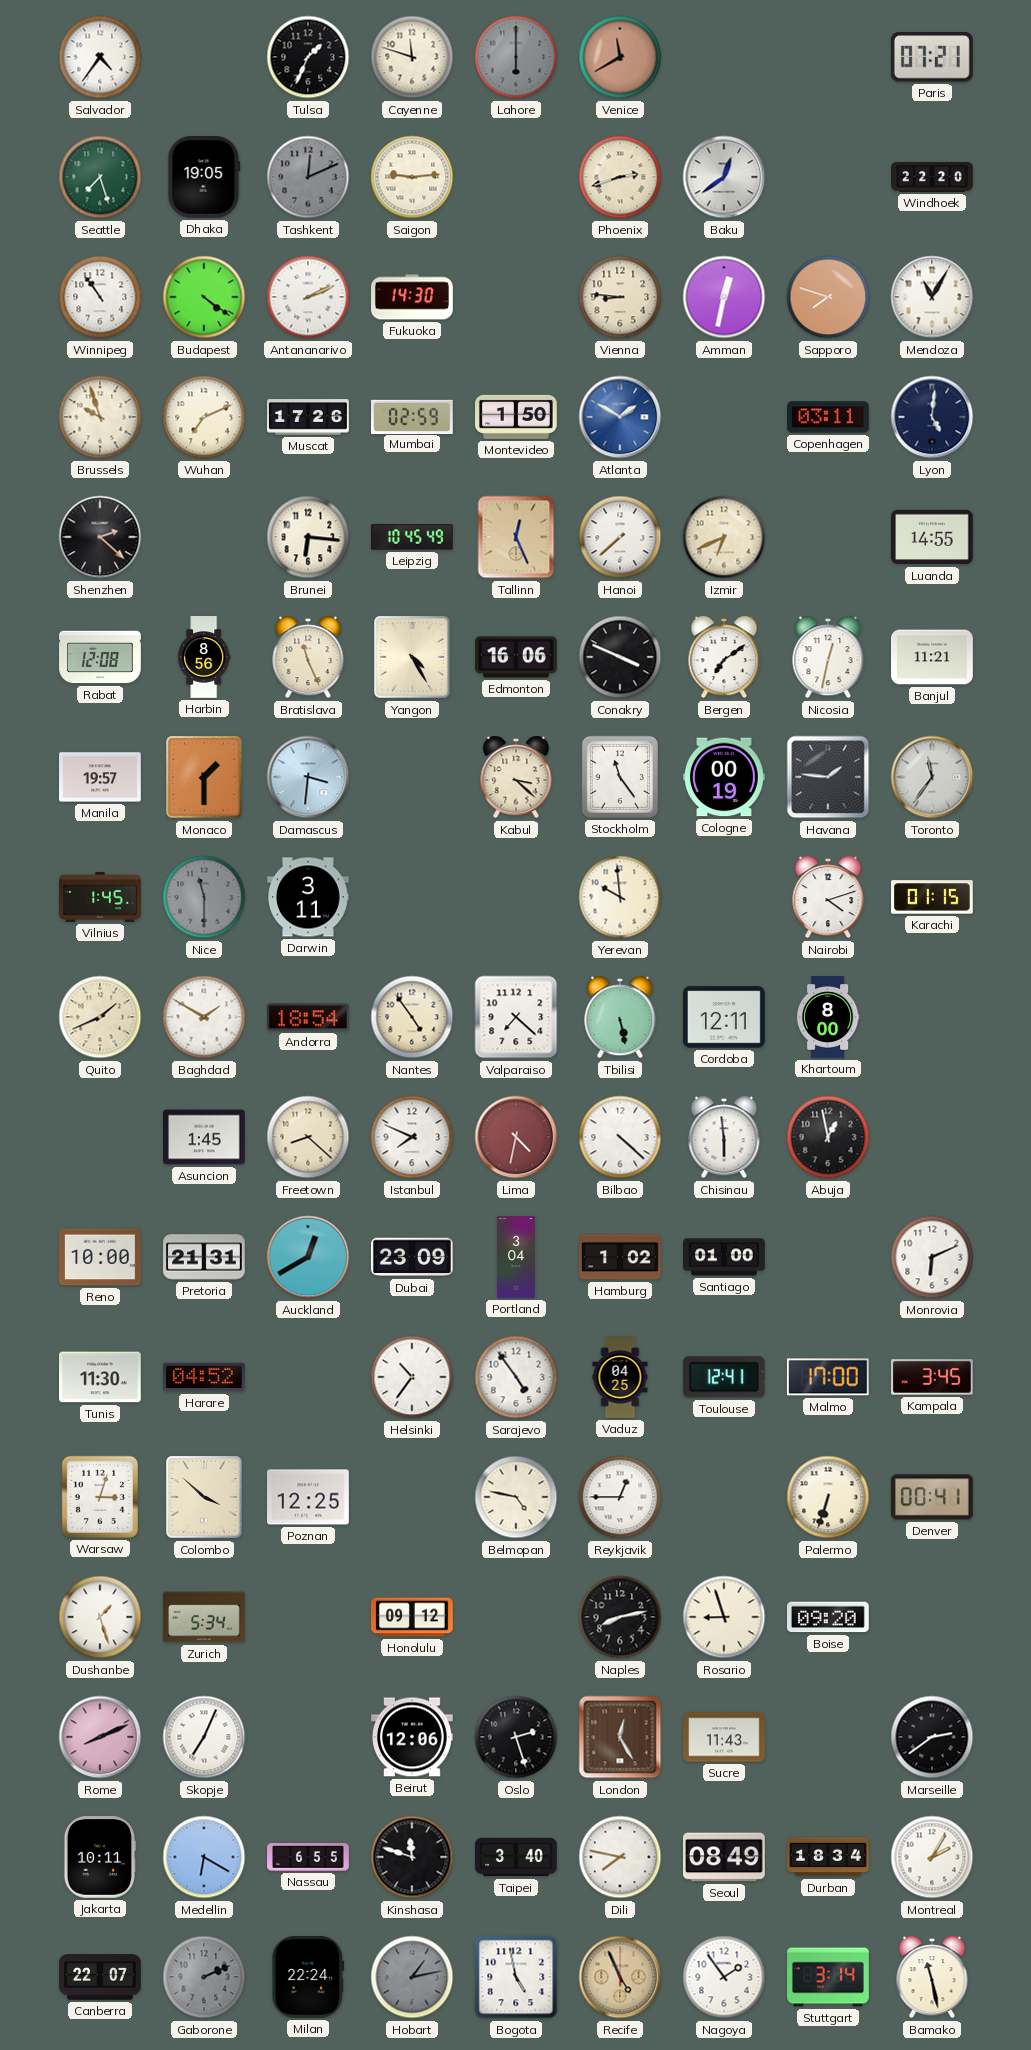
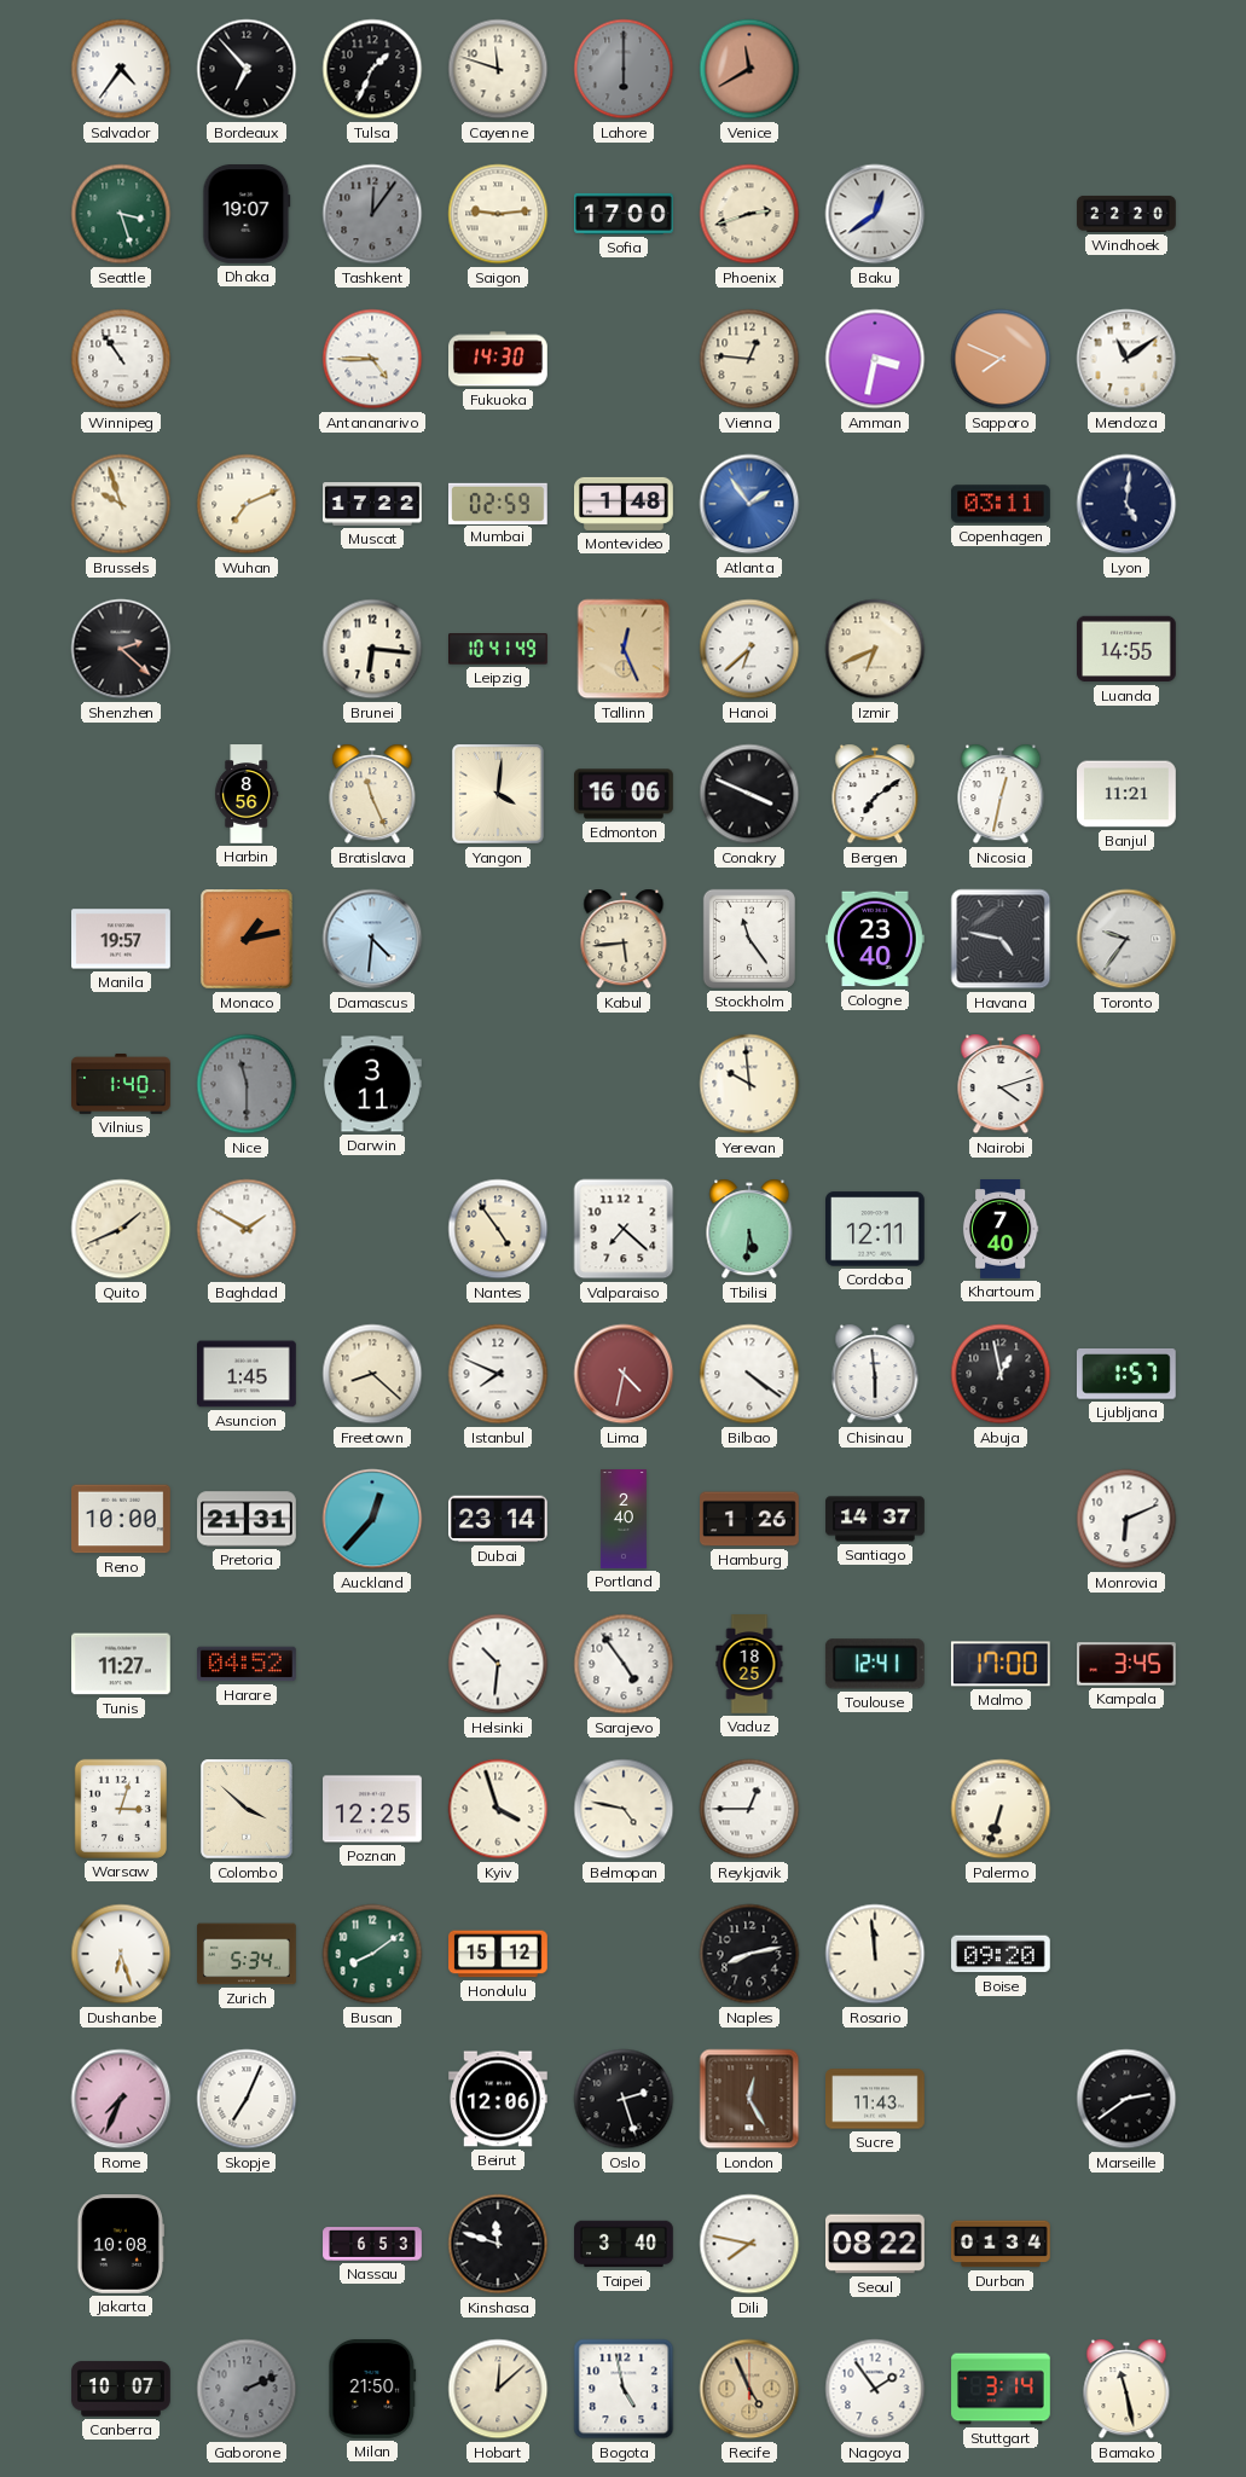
Bordeaux: none -> 6:53 (247, 69)
Paris: 07:21 -> none (932, 57)
Seattle: 7:27 -> 3:27 (121, 214)
Dhaka: 19:05 -> 19:07 (247, 215)
Tashkent: 12:11 -> 12:06 (372, 214)
Sofia: none -> 17:00 (625, 214)
Budapest: 4:21 -> none (204, 297)
Antananarivo: 2:11 -> 4:45 (372, 359)
Vienna: 8:46 -> 12:46 (749, 359)
Amman: 12:32 -> 3:32 (875, 359)
Sapporo: 7:48 -> 7:49 (1001, 359)
Mendoza: 11:05 -> 11:09 (1126, 359)
Muscat: 17:26 -> 17:22 (373, 504)
Montevideo: 1:50 -> 1:48 (624, 504)
Atlanta: 1:50 -> 1:54 (749, 504)
Leipzig: 10:45 -> 10:41 (499, 649)
Hanoi: 7:38 -> 6:38 (749, 649)
Rabat: 12:08 -> none (100, 657)
Yangon: 4:25 -> 4:01 (498, 794)
Monaco: 1:30 -> 1:13 (247, 939)
Damascus: 3:31 -> 4:31 (372, 939)
Kabul: 3:22 -> 5:44 (624, 939)
Cologne: 00:19 -> 23:40 (876, 939)
Havana: 1:46 -> 4:47 (1001, 939)
Toronto: 11:36 -> 9:36 (1126, 939)
Vilnius: 1:45 -> 1:40 (121, 1084)
Karachi: 01:15 -> none (933, 897)
Andorra: 18:54 -> none (309, 1017)
Tbilisi: 5:28 -> 5:31 (749, 1229)
Khartoum: 8:00 -> 7:40 (1001, 1229)
Bilbao: 4:22 -> 4:21 (749, 1374)
Ljubljana: none -> 1:57 (1126, 1375)
Auckland: 12:40 -> 12:37 (372, 1519)
Dubai: 23:09 -> 23:14 (499, 1519)
Portland: 3:04 -> 2:40 (624, 1519)
Hamburg: 1:02 -> 1:26 (749, 1519)
Santiago: 01:00 -> 14:37 (875, 1519)
Tunis: 11:30 -> 11:27 (122, 1664)
Helsinki: 10:36 -> 10:31 (498, 1664)
Vaduz: 04:25 -> 18:25 (749, 1664)
Kyiv: none -> 3:57 (498, 1809)
Denver: 00:41 -> none (933, 1497)
Dushanbe: 1:27 -> 6:27 (121, 1954)
Busan: none -> 8:09 (372, 1954)
Honolulu: 09:12 -> 15:12 (498, 1954)
Rosario: 8:57 -> 11:59 (875, 1954)
Rome: 8:11 -> 7:34 (121, 2099)
Jakarta: 10:11 -> 10:08 (121, 2245)
Medellin: 6:20 -> none (204, 1857)
Nassau: 6:55 -> 6:53 (372, 2244)
Seoul: 08:49 -> 08:22 (876, 2244)
Durban: 18:34 -> 01:34 (1002, 2244)
Montreal: 2:05 -> none (932, 1857)
Canberra: 22:07 -> 10:07 (121, 2389)
Milan: 22:24 -> 21:50 (372, 2390)
Hobart: 1:13 -> 12:08 (498, 2389)
Hobart dial: grey -> cream (498, 2389)
